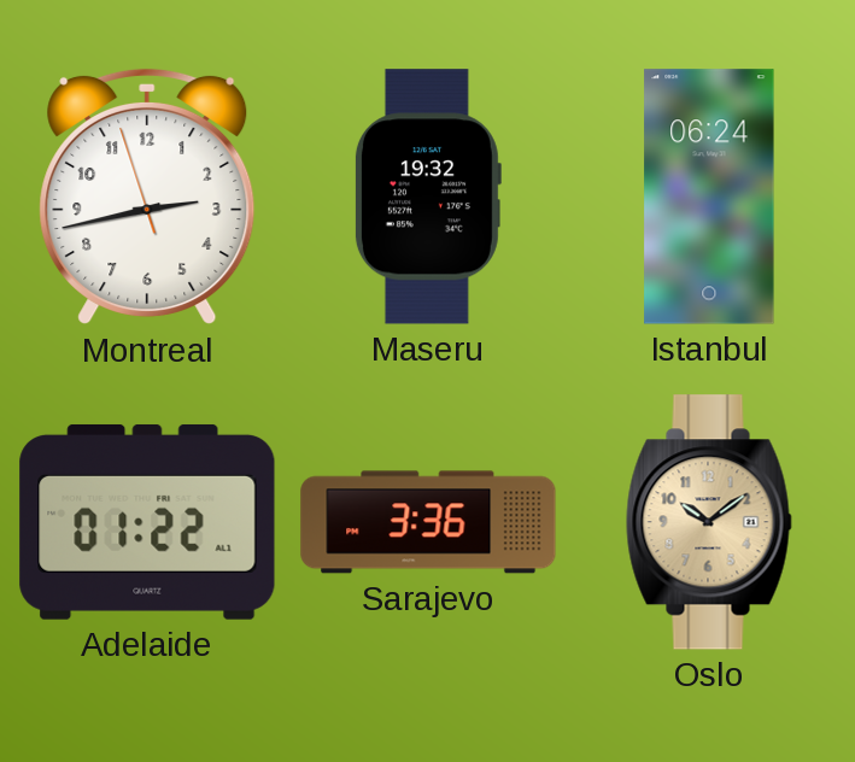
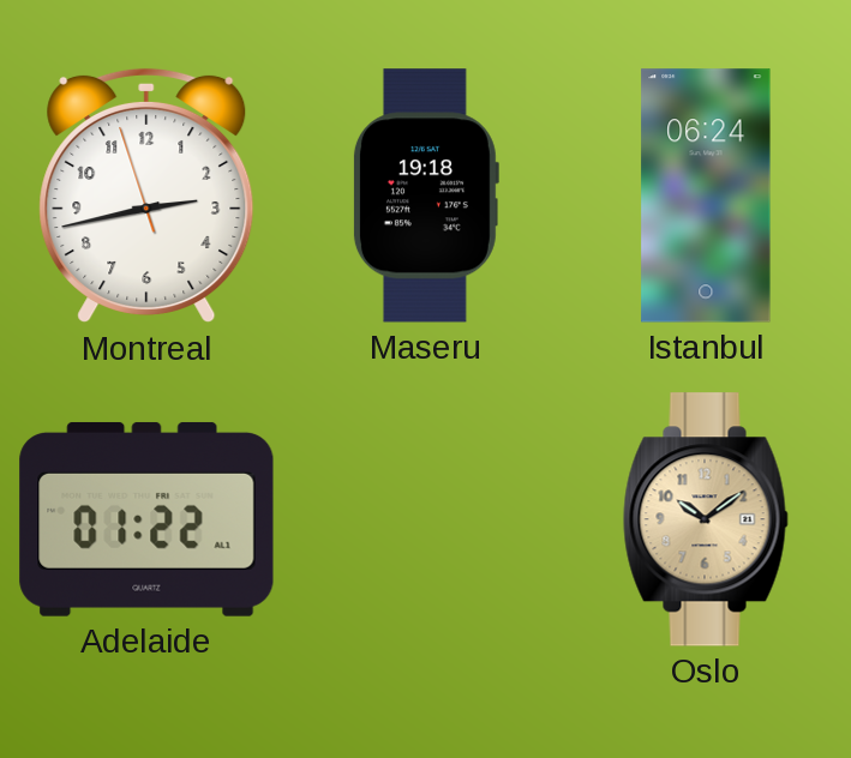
Maseru: 19:32 -> 19:18 (425, 195)
Sarajevo: 3:36 -> none (428, 522)
